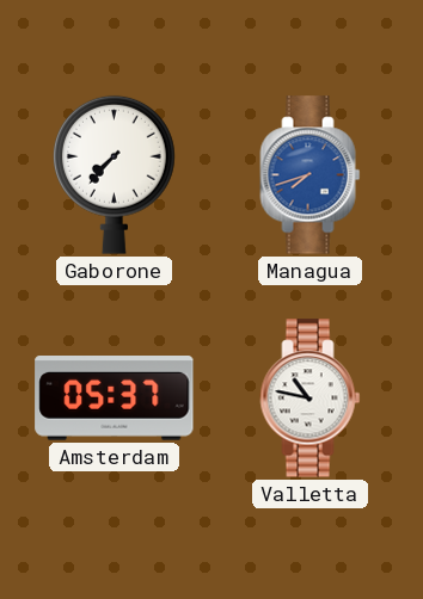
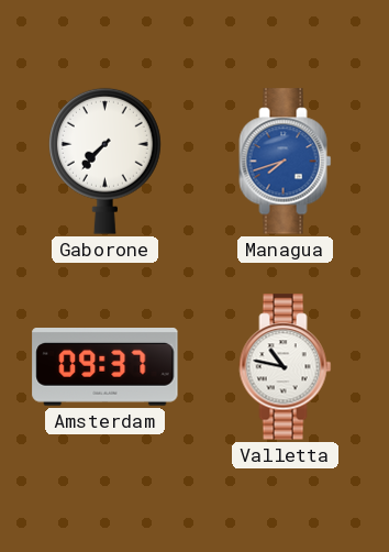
Amsterdam: 05:37 -> 09:37 (105, 367)
